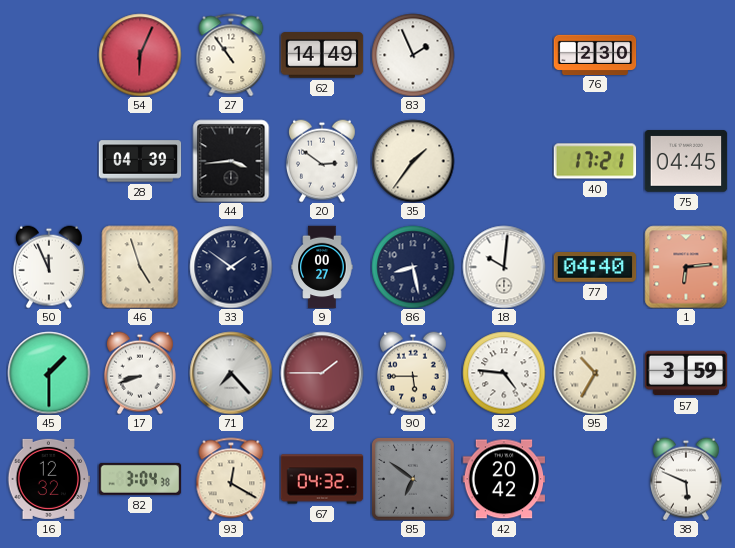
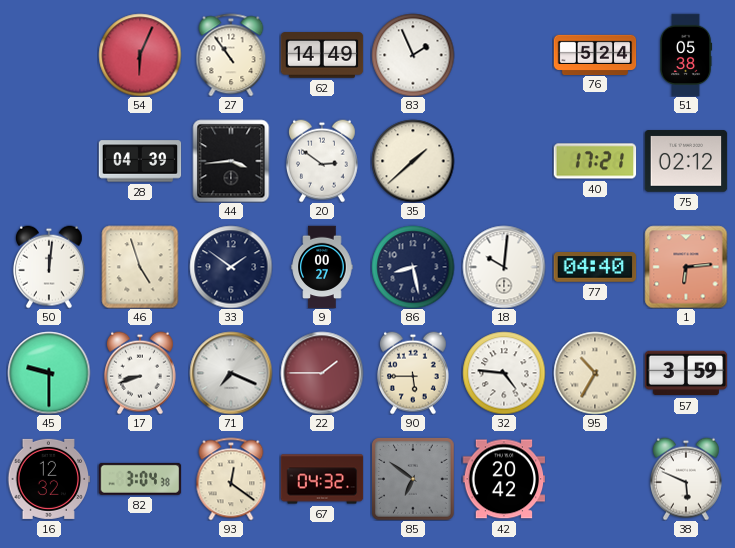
76: 2:30 -> 5:24 (595, 54)
51: none -> 05:38 (687, 55)
35: 1:36 -> 1:38 (413, 161)
75: 04:45 -> 02:12 (686, 161)
50: 11:56 -> 12:01 (49, 267)
45: 1:30 -> 9:30 (49, 373)
71: 7:23 -> 7:19 (231, 373)
93: 12:20 -> 12:21 (231, 479)
